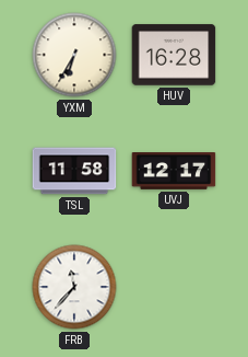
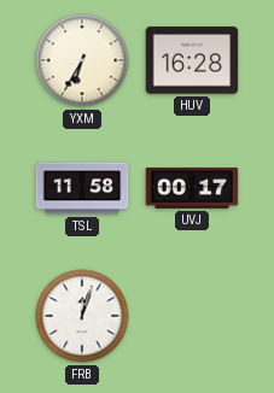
UVJ: 12:17 -> 00:17 (192, 188)
FRB: 11:37 -> 12:03 (82, 316)
